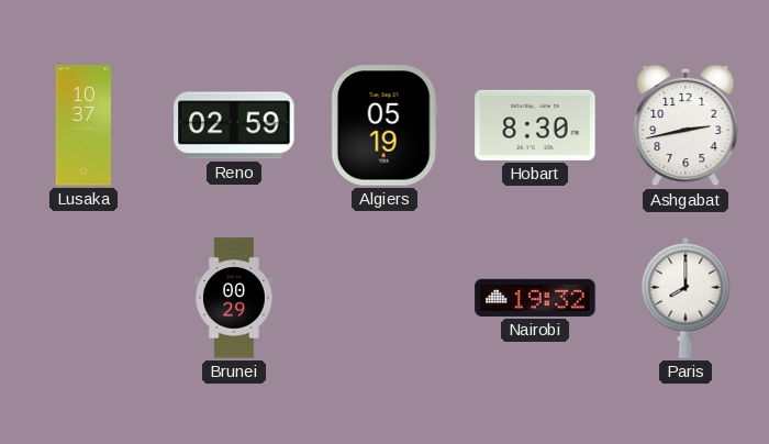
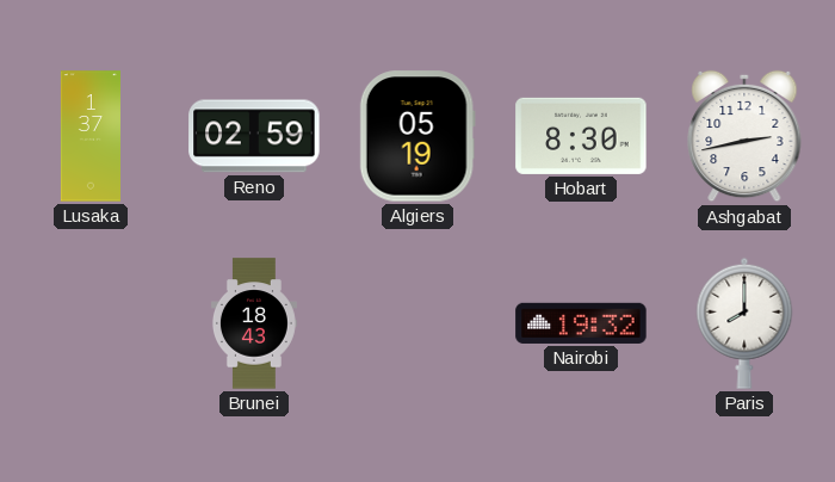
Lusaka: 10:37 -> 1:37 (91, 136)
Brunei: 00:29 -> 18:43 (254, 323)
